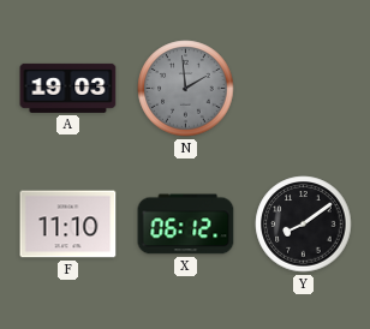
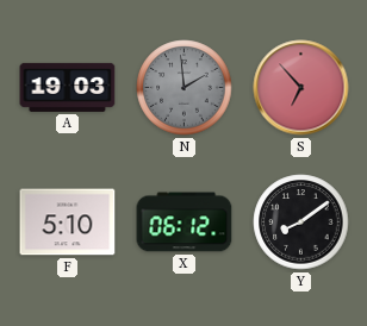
S: none -> 6:53 (301, 88)
F: 11:10 -> 5:10 (68, 222)
